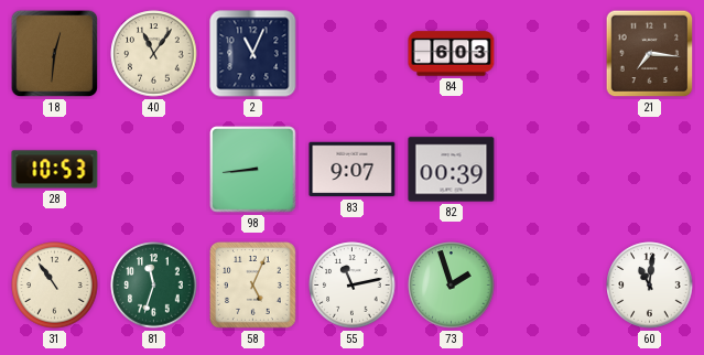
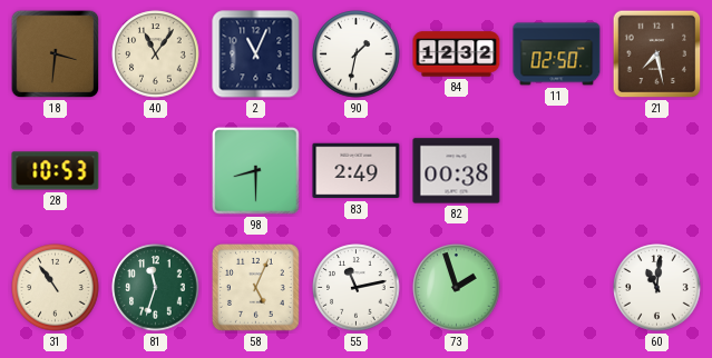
18: 12:31 -> 3:31 (56, 54)
90: none -> 1:32 (357, 54)
84: 6:03 -> 12:32 (457, 54)
11: none -> 02:50 (557, 54)
21: 7:16 -> 7:28 (657, 54)
98: 8:44 -> 8:30 (256, 171)
83: 9:07 -> 2:49 (357, 171)
82: 00:39 -> 00:38 (457, 171)
